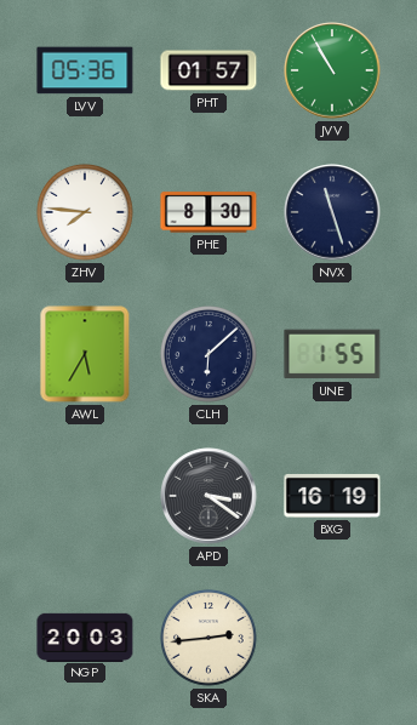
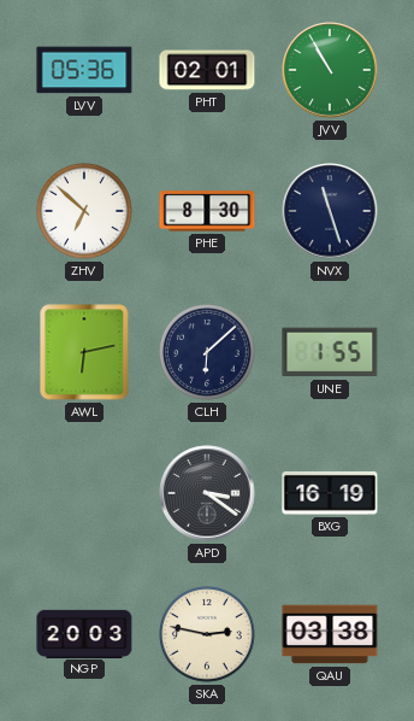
PHT: 01:57 -> 02:01 (207, 70)
ZHV: 7:46 -> 6:52 (85, 212)
AWL: 5:35 -> 6:13 (84, 352)
SKA: 2:44 -> 2:47 (208, 635)
QAU: none -> 03:38 (330, 634)
